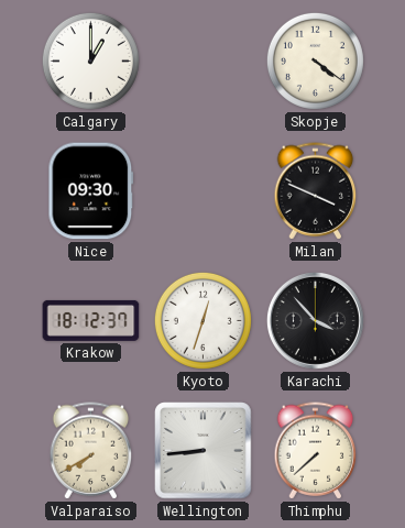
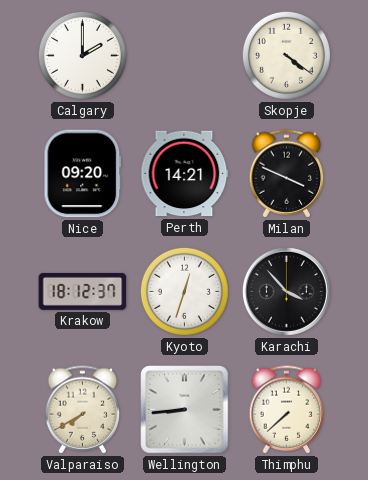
Calgary: 1:00 -> 2:00 (82, 55)
Nice: 09:30 -> 09:20 (83, 174)
Perth: none -> 14:21 (185, 174)
